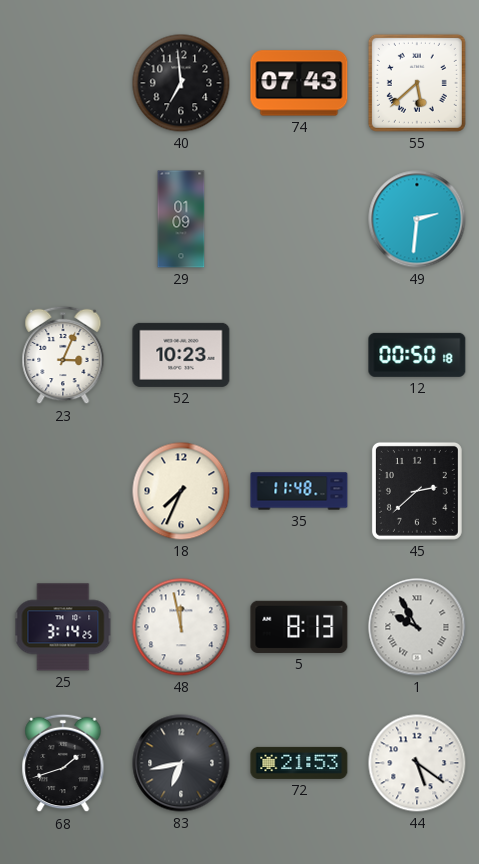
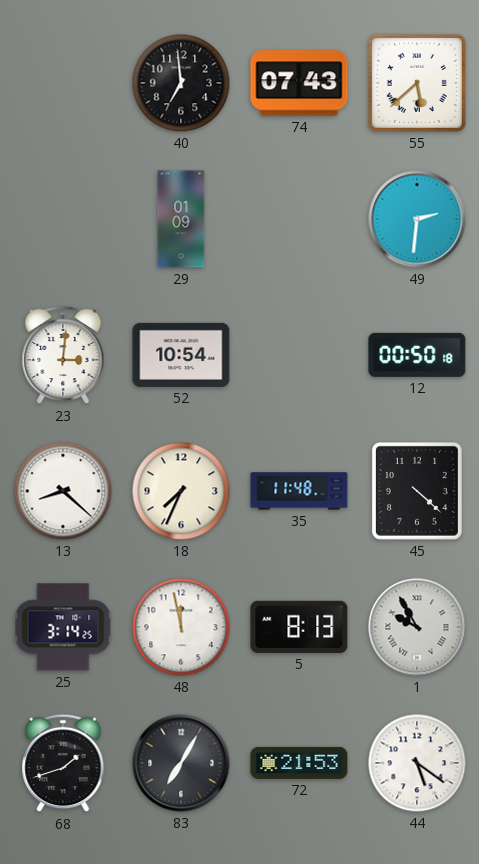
23: 3:04 -> 3:01 (63, 355)
52: 10:23 -> 10:54 (181, 355)
13: none -> 8:22 (63, 491)
45: 2:38 -> 4:22 (417, 491)
83: 6:43 -> 7:05 (181, 763)
